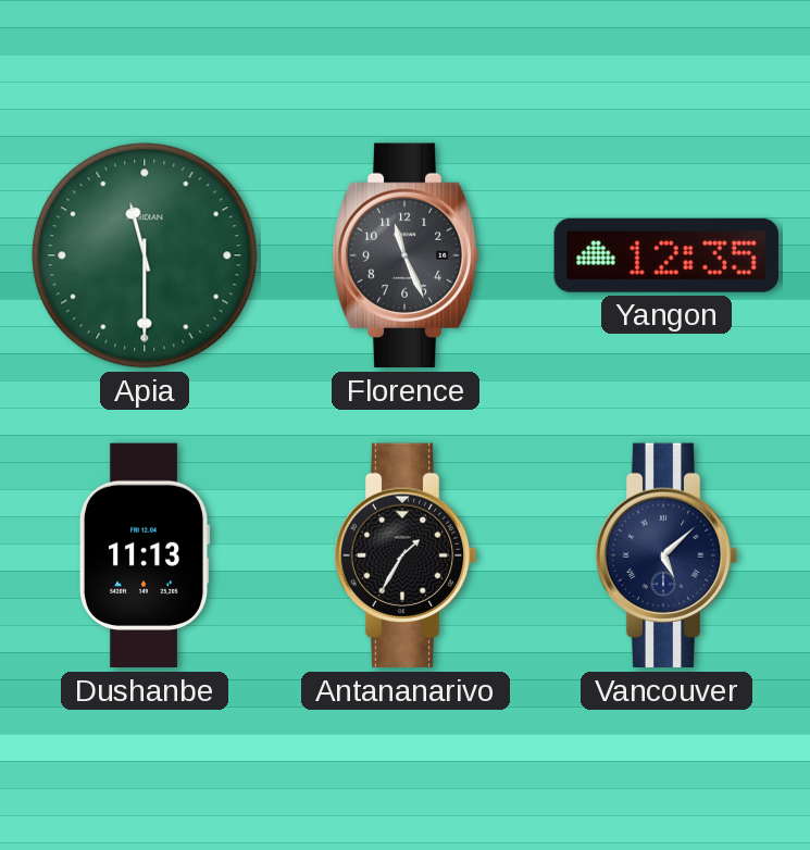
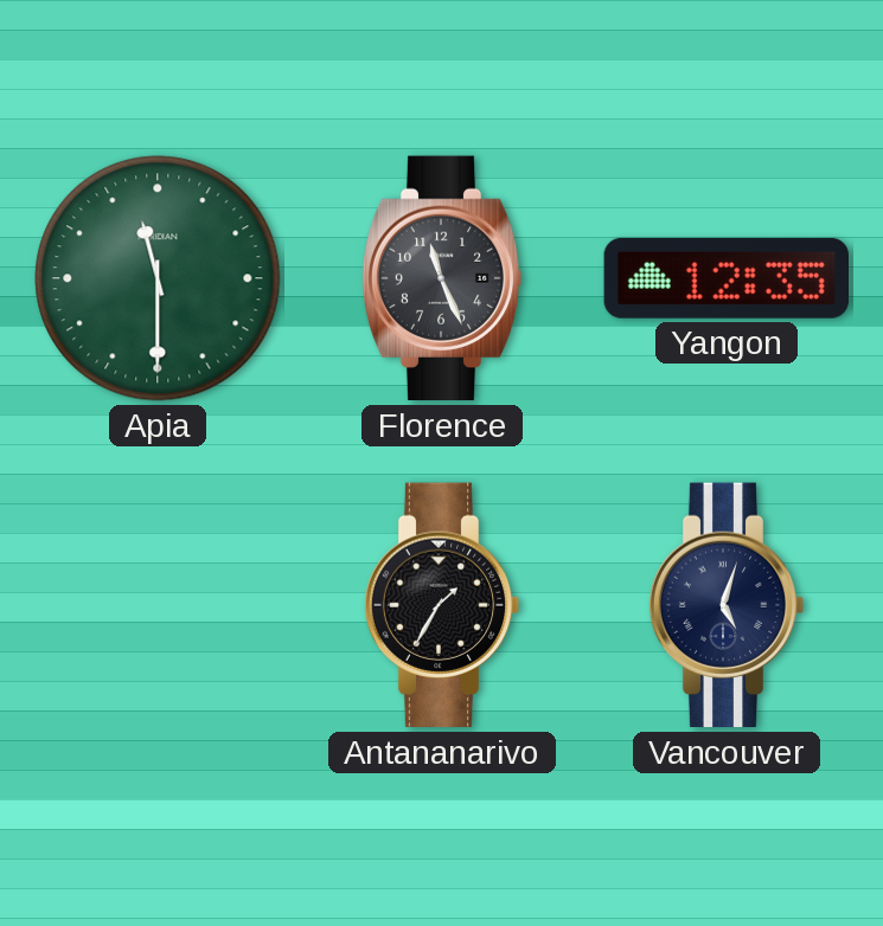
Dushanbe: 11:13 -> none (145, 555)
Vancouver: 5:08 -> 5:03 (727, 605)
